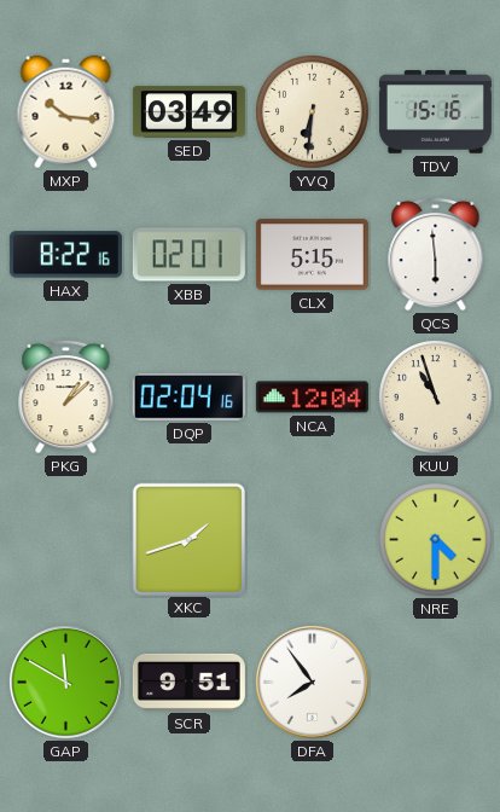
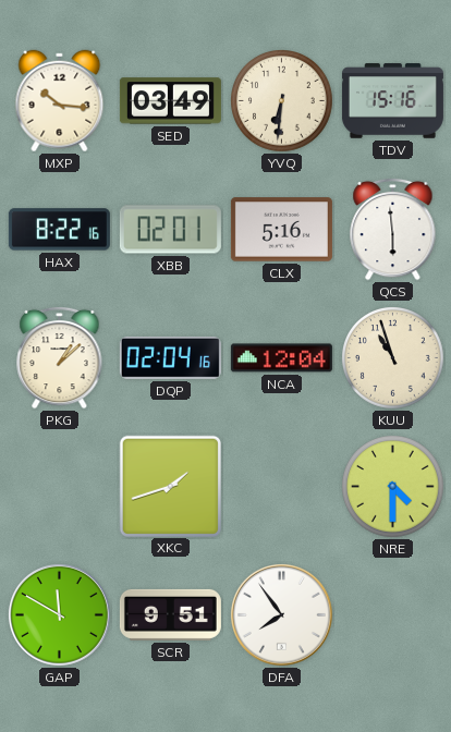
CLX: 5:15 -> 5:16 (281, 230)
